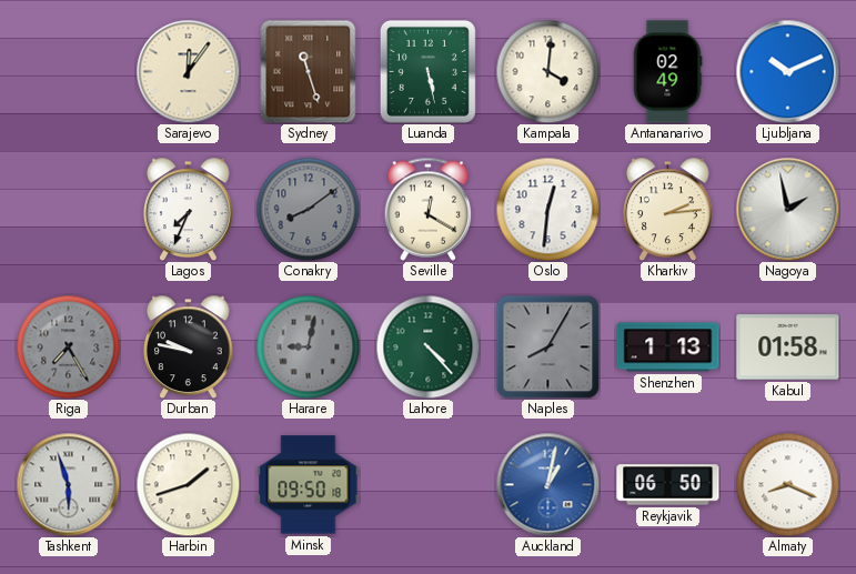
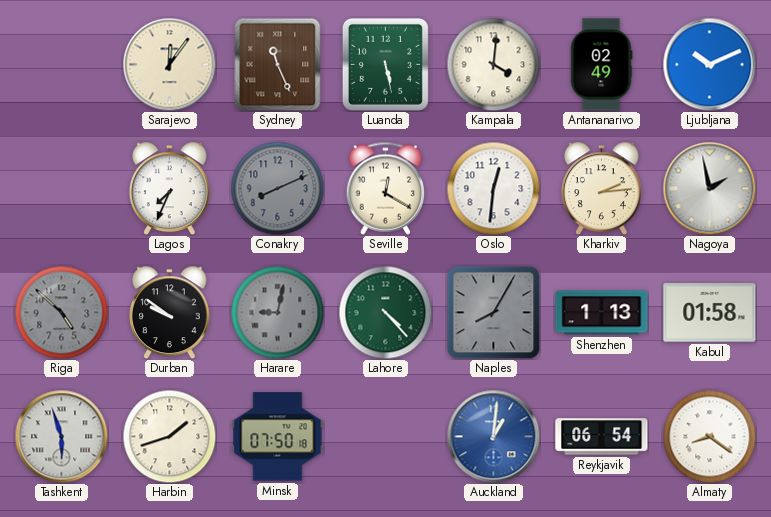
Sydney: 11:27 -> 11:26 (278, 64)
Conakry: 8:09 -> 8:11 (277, 188)
Riga: 7:25 -> 4:52 (61, 312)
Durban: 9:47 -> 9:51 (169, 312)
Minsk: 09:50 -> 07:50 (278, 437)
Auckland: 1:02 -> 1:01 (493, 436)
Reykjavik: 06:50 -> 06:54 (602, 437)
Almaty: 8:19 -> 8:21 (709, 436)
